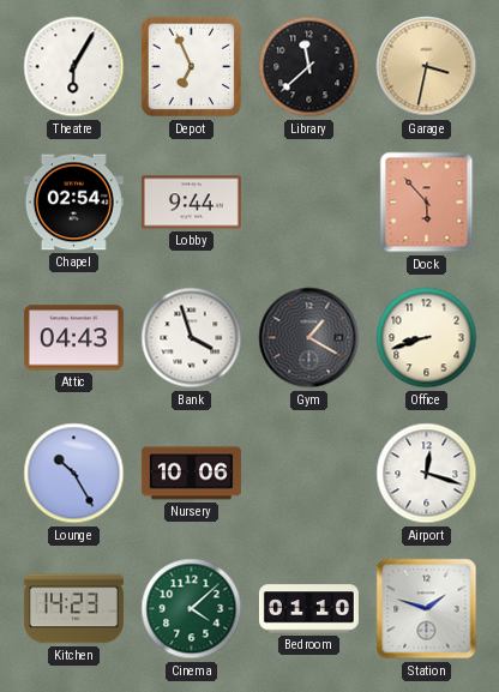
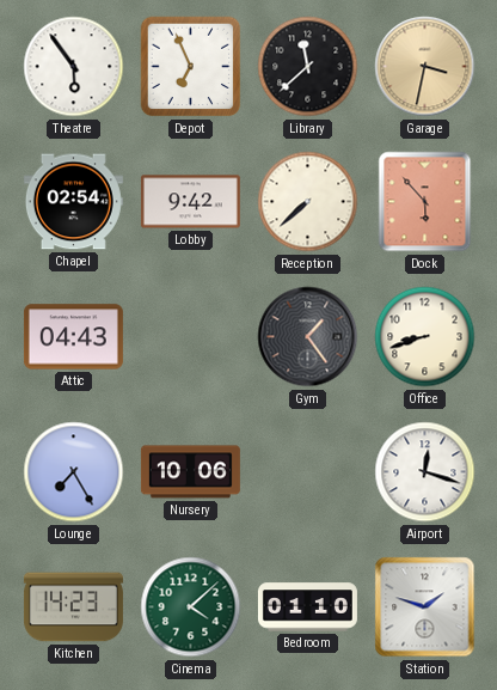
Theatre: 6:05 -> 5:54 (74, 67)
Lobby: 9:44 -> 9:42 (190, 202)
Reception: none -> 7:38 (308, 202)
Bank: 3:57 -> none (192, 338)
Gym: 1:20 -> 1:24 (308, 337)
Lounge: 10:25 -> 7:25 (74, 472)
